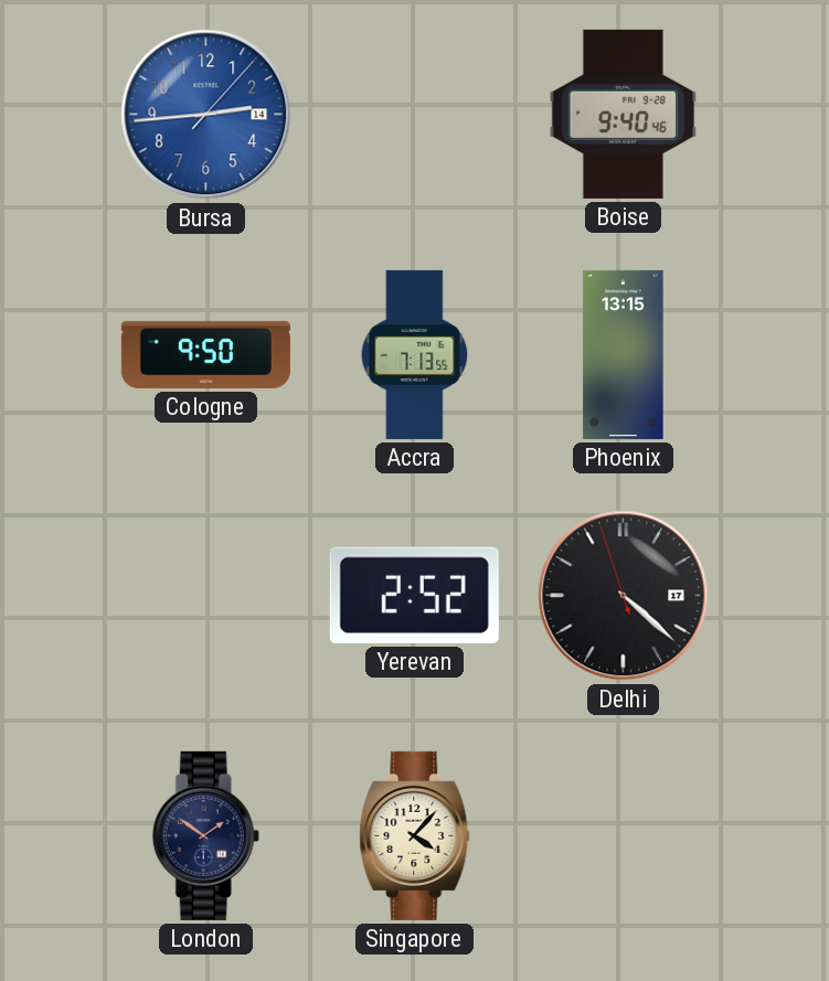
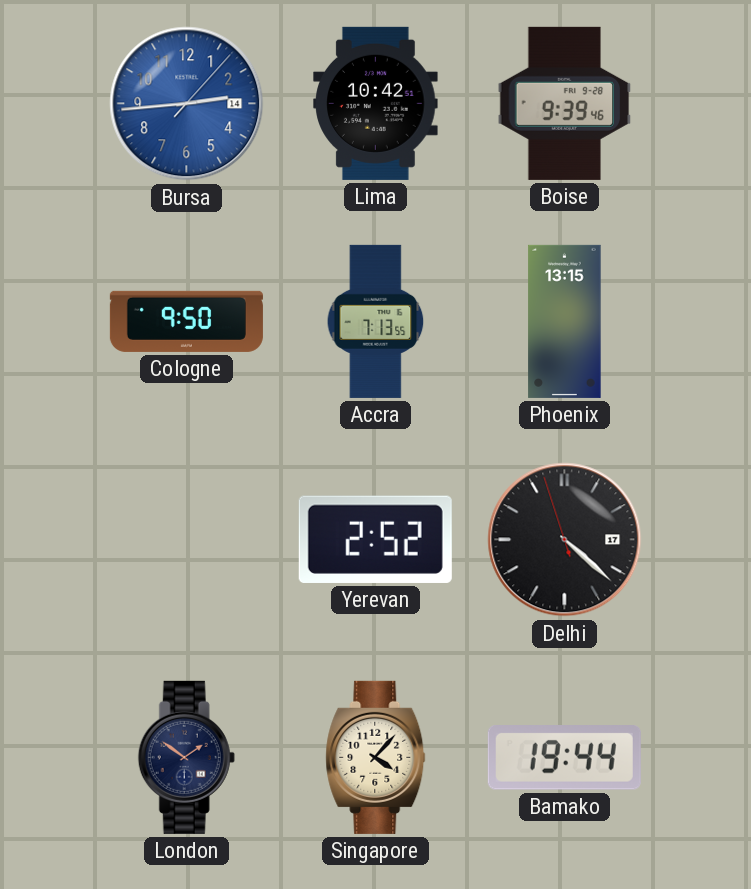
Lima: none -> 10:42 (376, 103)
Boise: 9:40 -> 9:39 (565, 103)
Bamako: none -> 19:44 (564, 758)
